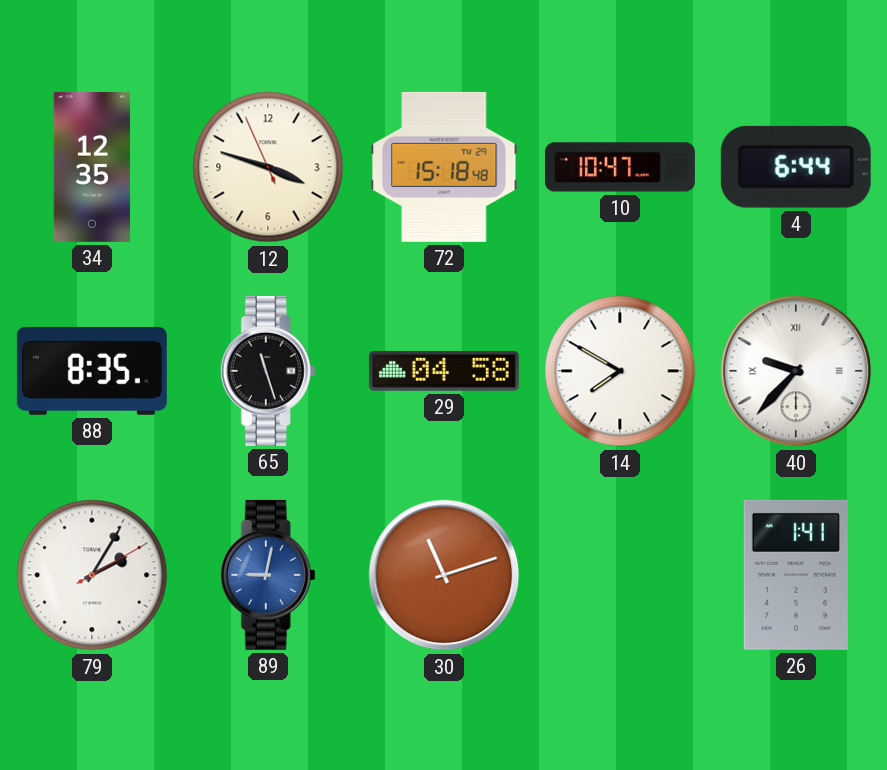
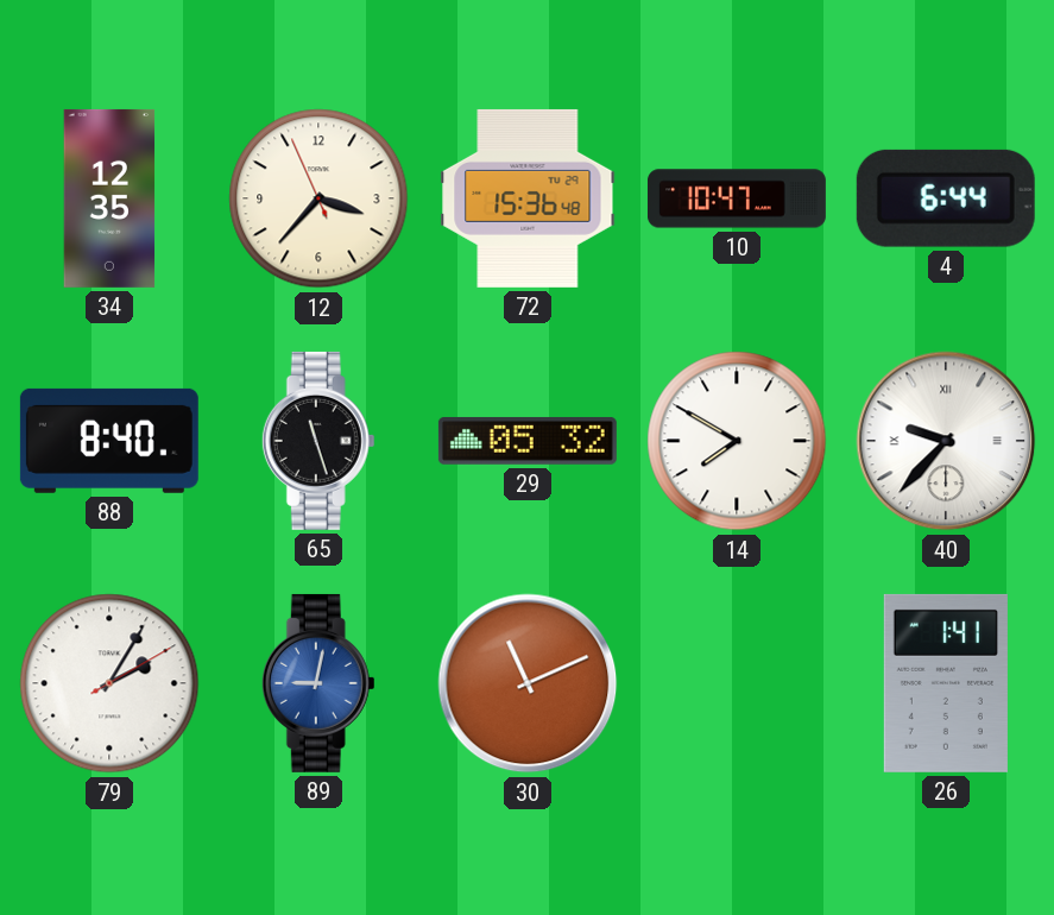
12: 3:47 -> 3:36 (318, 198)
72: 15:18 -> 15:36 (528, 198)
88: 8:35 -> 8:40 (109, 441)
29: 04:58 -> 05:32 (528, 441)
30: 11:12 -> 11:11 (528, 683)
